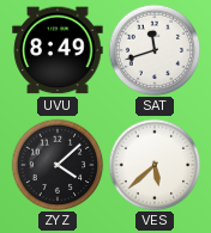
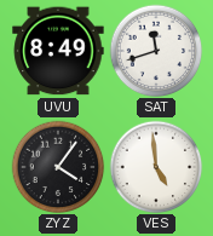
ZYZ: 4:08 -> 4:06 (58, 167)
VES: 5:38 -> 4:59 (156, 167)
